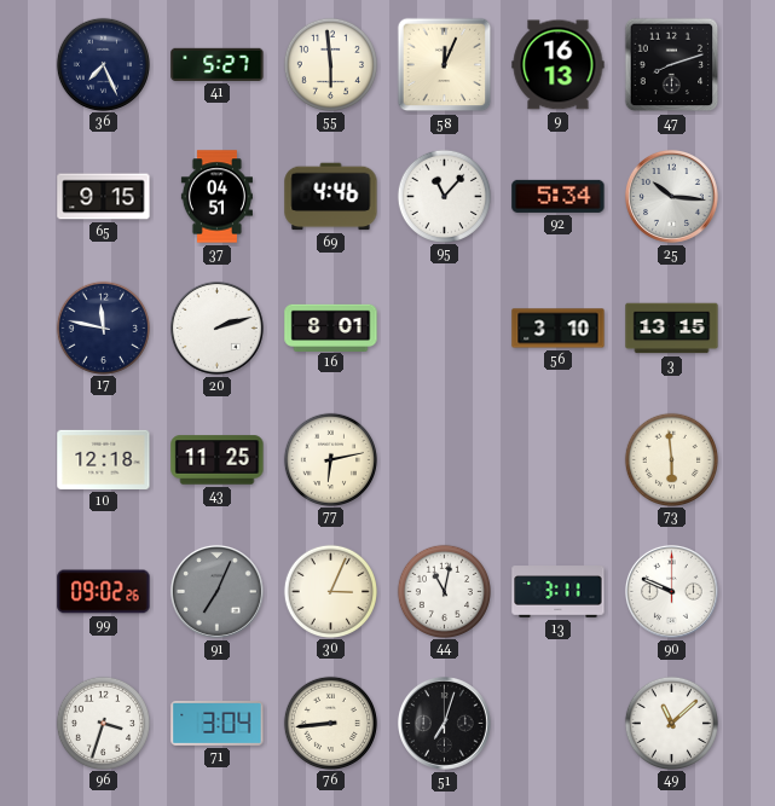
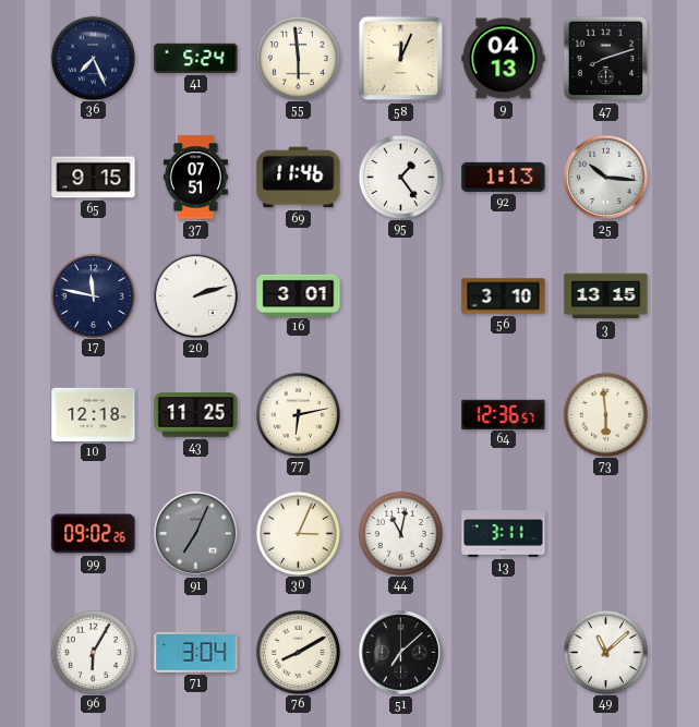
41: 5:27 -> 5:24 (196, 58)
9: 16:13 -> 04:13 (504, 59)
37: 04:51 -> 07:51 (195, 178)
69: 4:46 -> 11:46 (299, 178)
95: 11:07 -> 1:24 (400, 177)
92: 5:34 -> 1:13 (504, 177)
16: 8:01 -> 3:01 (299, 295)
64: none -> 12:36 (504, 414)
90: 9:49 -> none (671, 591)
96: 3:33 -> 6:05 (93, 652)
76: 8:44 -> 8:10 (298, 652)
51: 7:03 -> 7:08 (400, 652)
